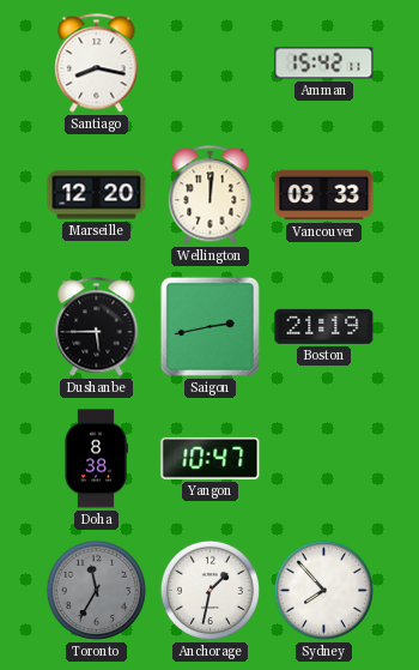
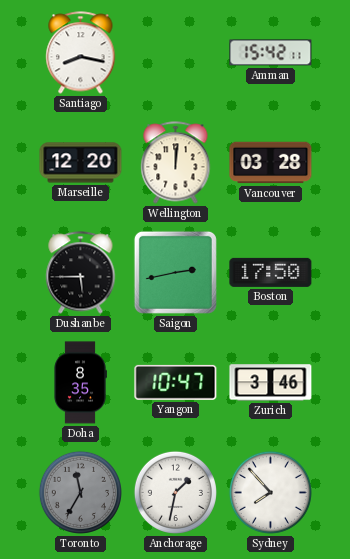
Vancouver: 03:33 -> 03:28 (271, 163)
Boston: 21:19 -> 17:50 (271, 272)
Doha: 8:38 -> 8:35 (80, 383)
Zurich: none -> 3:46 (271, 383)
